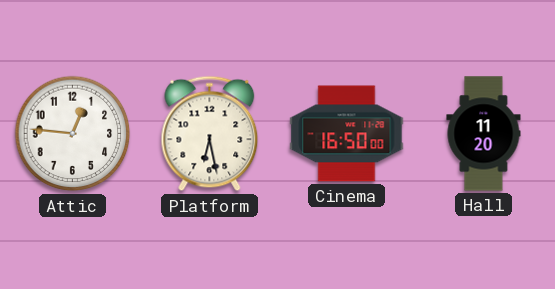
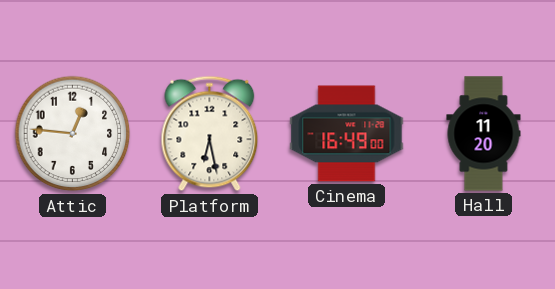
Cinema: 16:50 -> 16:49 (347, 134)
